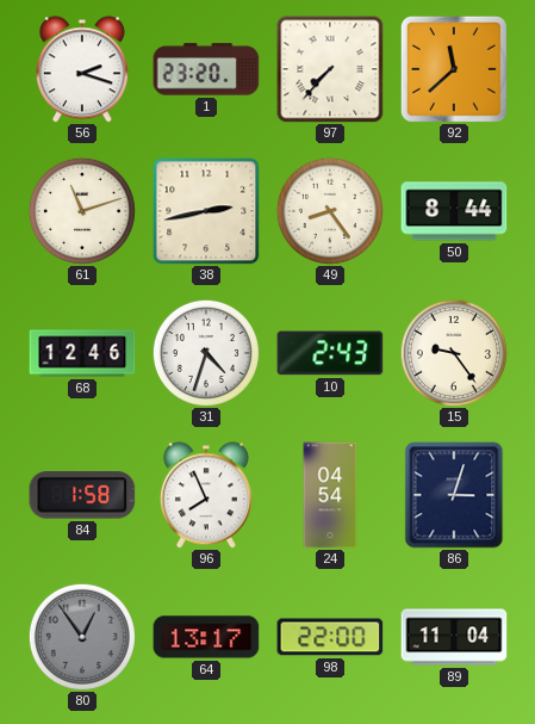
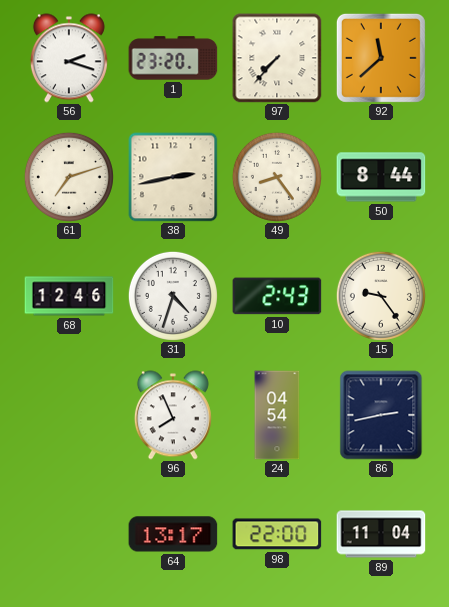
61: 11:12 -> 7:12 (69, 177)
84: 1:58 -> none (82, 495)
86: 3:03 -> 2:43 (381, 415)
80: 12:54 -> none (82, 637)
